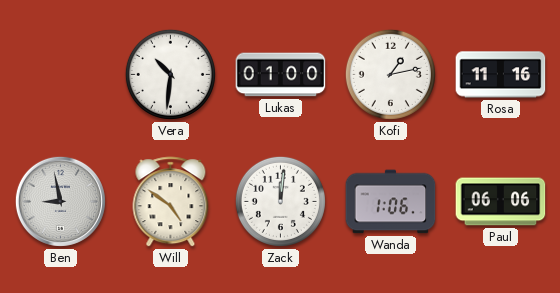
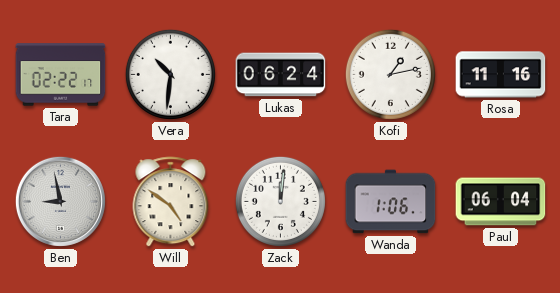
Tara: none -> 02:22 (61, 75)
Lukas: 01:00 -> 06:24 (281, 75)
Paul: 06:06 -> 06:04 (501, 202)
